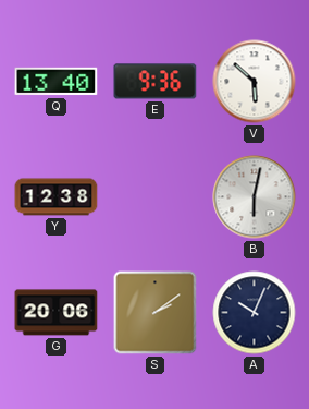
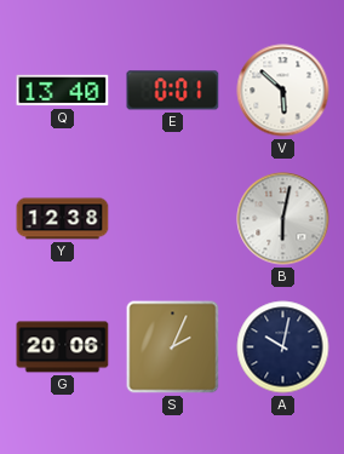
E: 9:36 -> 0:01 (173, 91)
S: 2:09 -> 2:04 (173, 347)
A: 10:04 -> 10:02 (283, 347)
